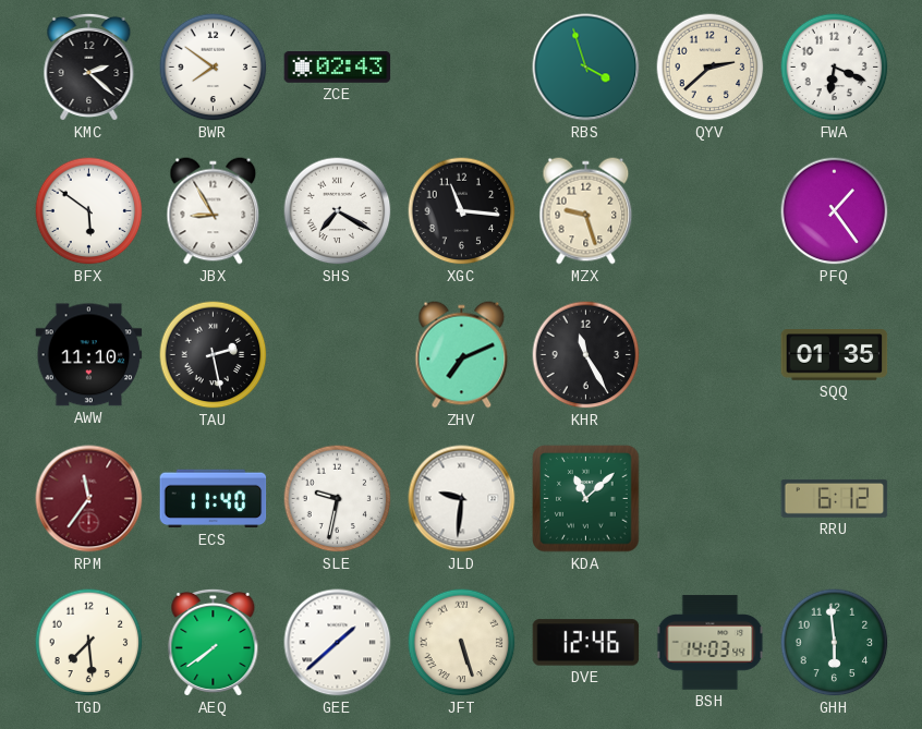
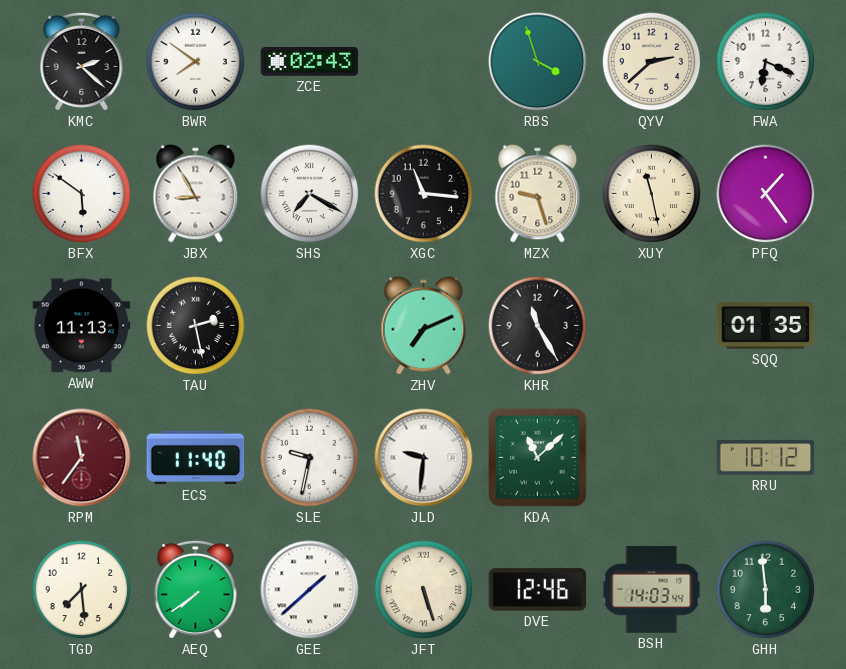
XUY: none -> 11:28 (652, 194)
AWW: 11:10 -> 11:13 (82, 326)
RRU: 6:12 -> 10:12 (766, 457)
